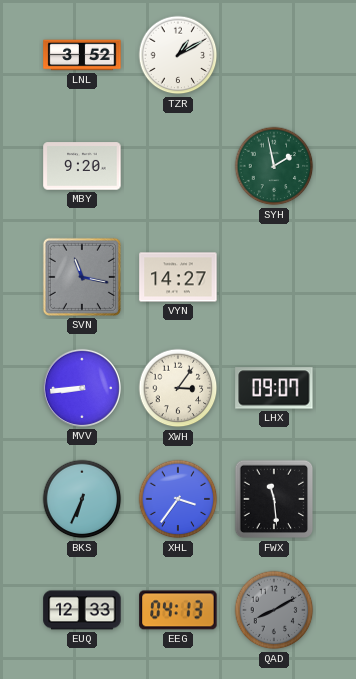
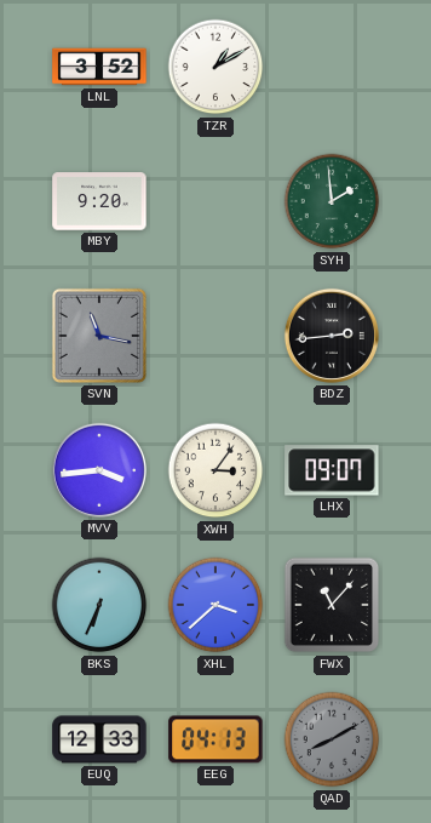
SYH: 1:58 -> 1:59 (332, 201)
VYN: 14:27 -> none (178, 277)
BDZ: none -> 2:44 (332, 336)
MVV: 8:44 -> 3:44 (99, 470)
XHL: 3:36 -> 3:38 (215, 605)
FWX: 11:29 -> 11:07 (332, 605)
